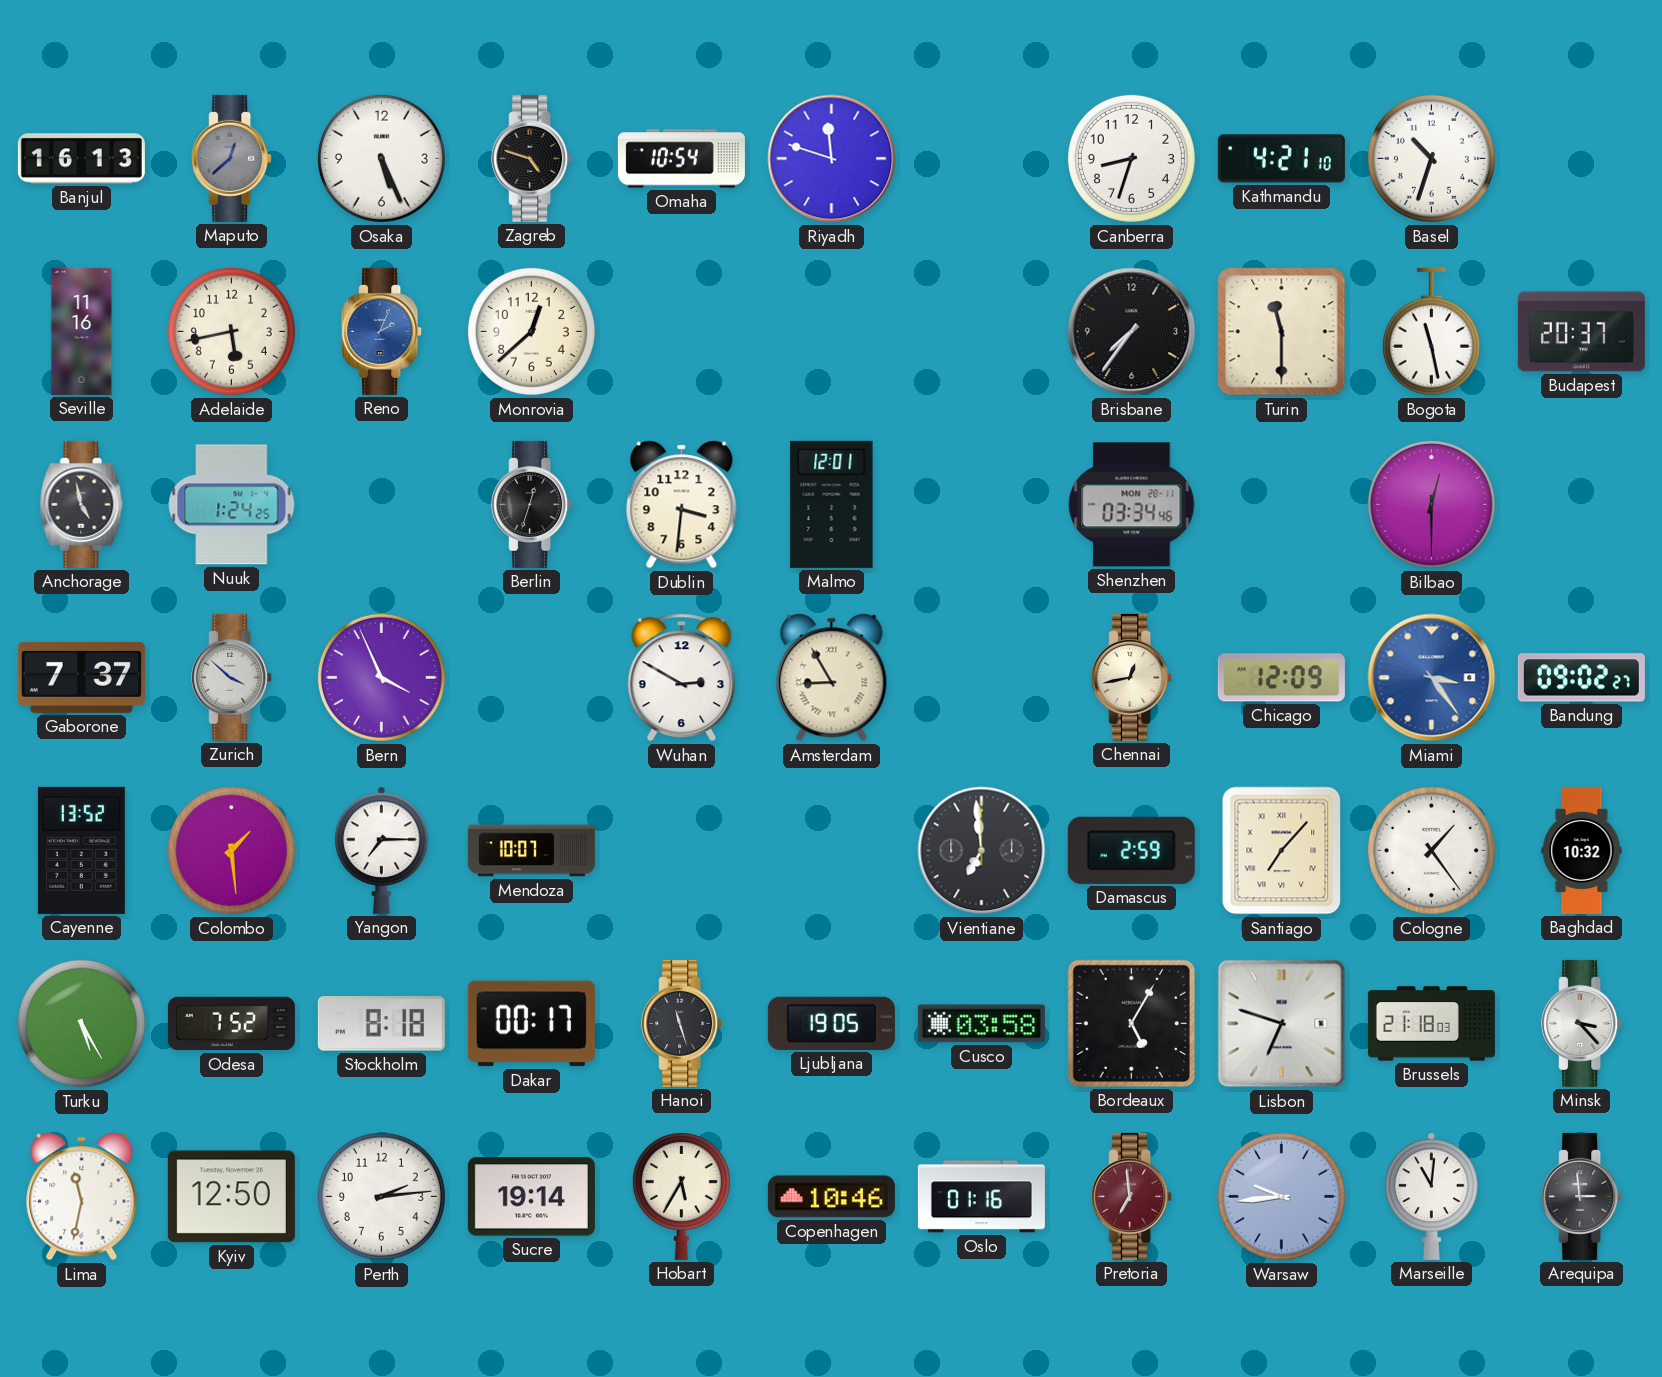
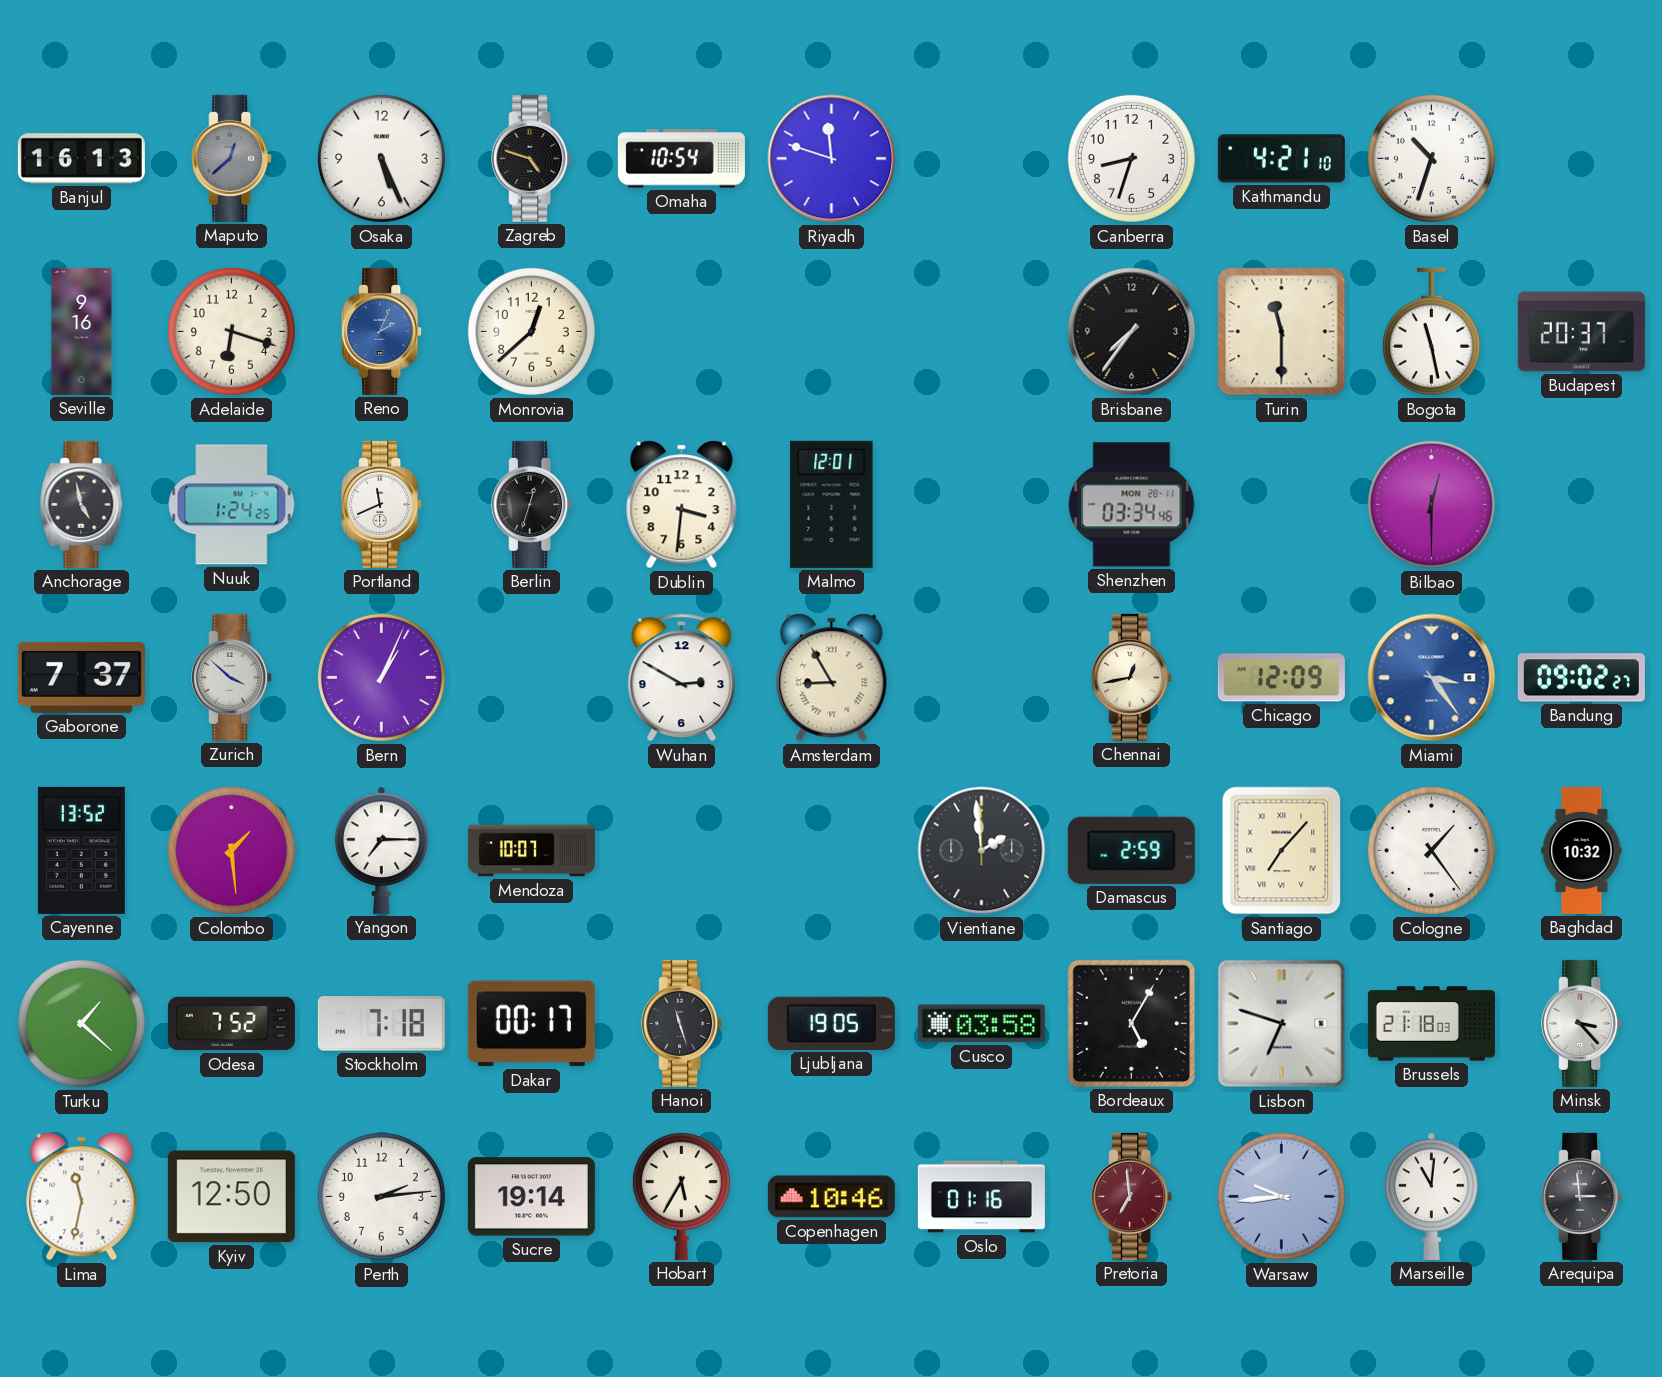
Seville: 11:16 -> 9:16 (82, 331)
Adelaide: 5:43 -> 6:18 (231, 331)
Portland: none -> 11:41 (382, 504)
Bern: 3:56 -> 1:04 (381, 677)
Vientiane: 6:59 -> 1:59 (982, 851)
Turku: 5:25 -> 1:22 (81, 1023)
Stockholm: 8:18 -> 7:18 (381, 1024)
